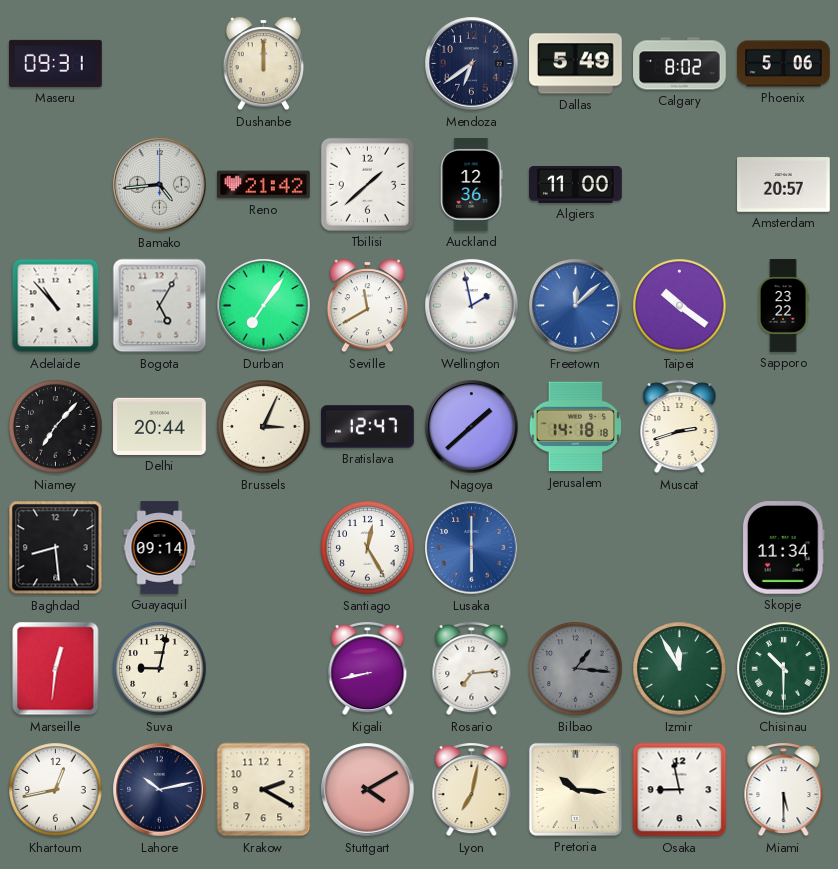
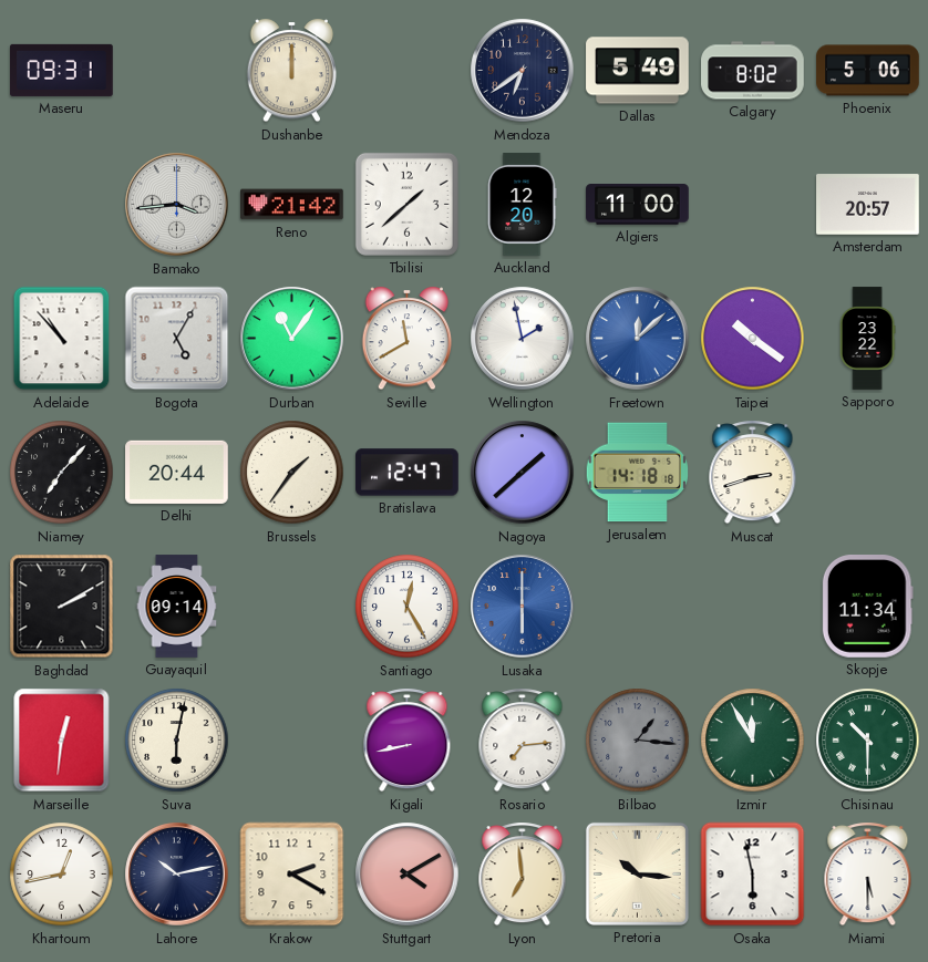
Bamako: 4:44 -> 3:44 (177, 205)
Auckland: 12:36 -> 12:20 (523, 205)
Durban: 7:06 -> 11:06 (292, 339)
Brussels: 3:04 -> 1:36 (292, 473)
Baghdad: 8:29 -> 2:10 (62, 607)
Suva: 9:02 -> 6:02 (177, 741)
Lyon: 7:02 -> 6:59 (523, 875)
Osaka: 8:58 -> 5:58 (753, 875)
